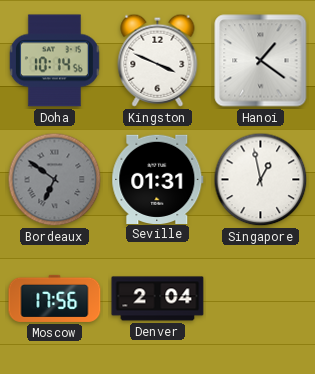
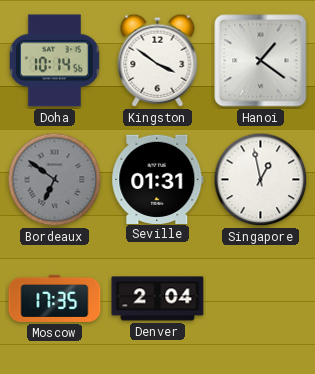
Kingston: 3:49 -> 3:51 (158, 60)
Moscow: 17:56 -> 17:35 (55, 298)
